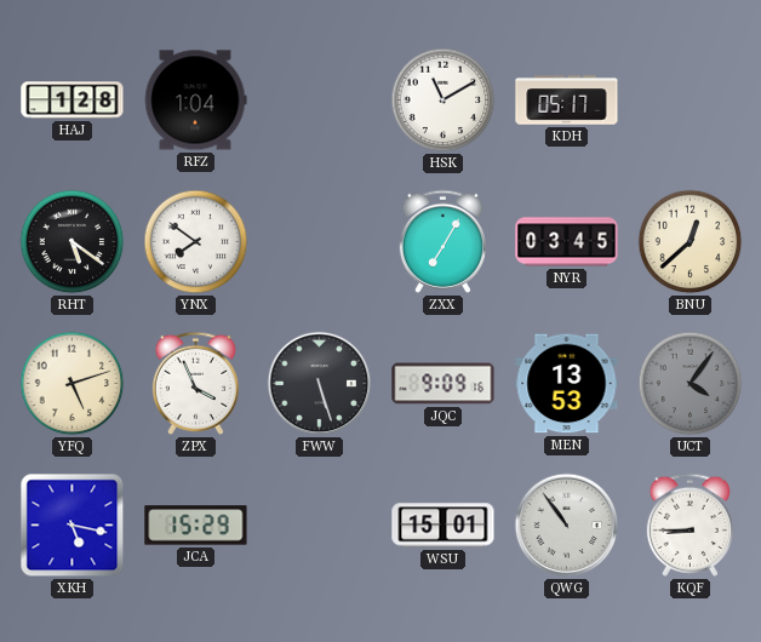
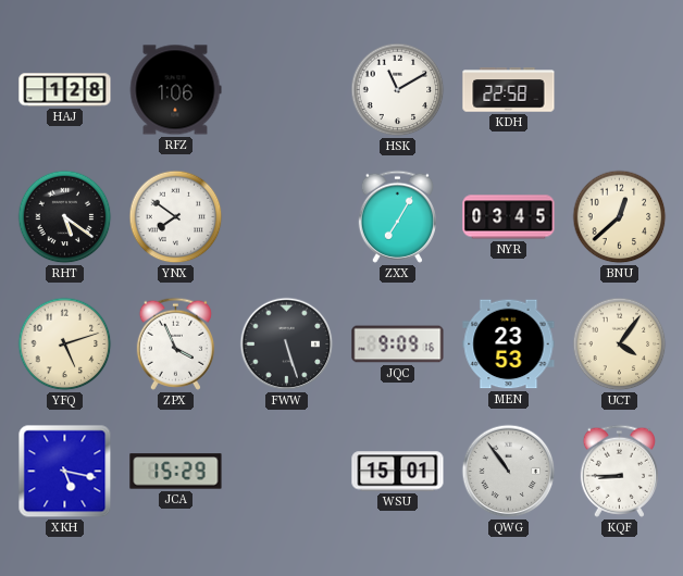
RFZ: 1:04 -> 1:06 (175, 90)
KDH: 05:17 -> 22:58 (509, 90)
MEN: 13:53 -> 23:53 (509, 345)
UCT dial: grey -> cream (620, 345)
